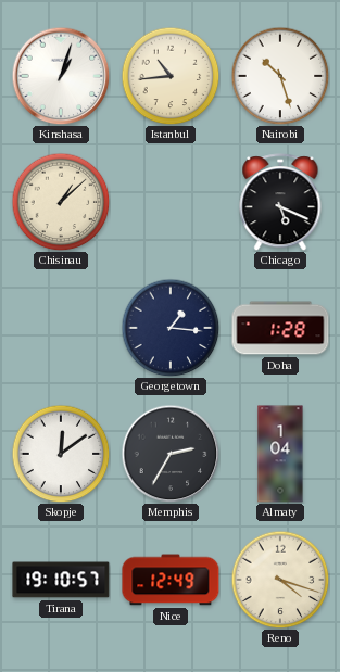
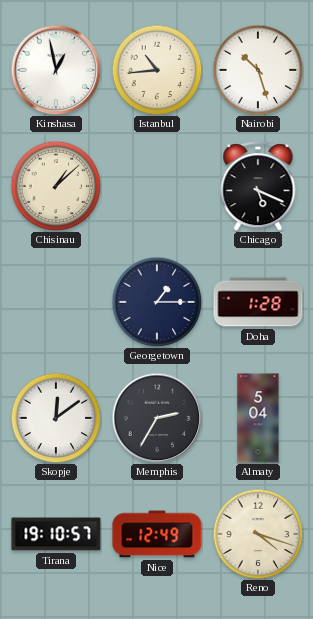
Kinshasa: 1:03 -> 12:58 (56, 70)
Georgetown: 1:16 -> 1:15 (157, 302)
Almaty: 1:04 -> 5:04 (258, 418)
